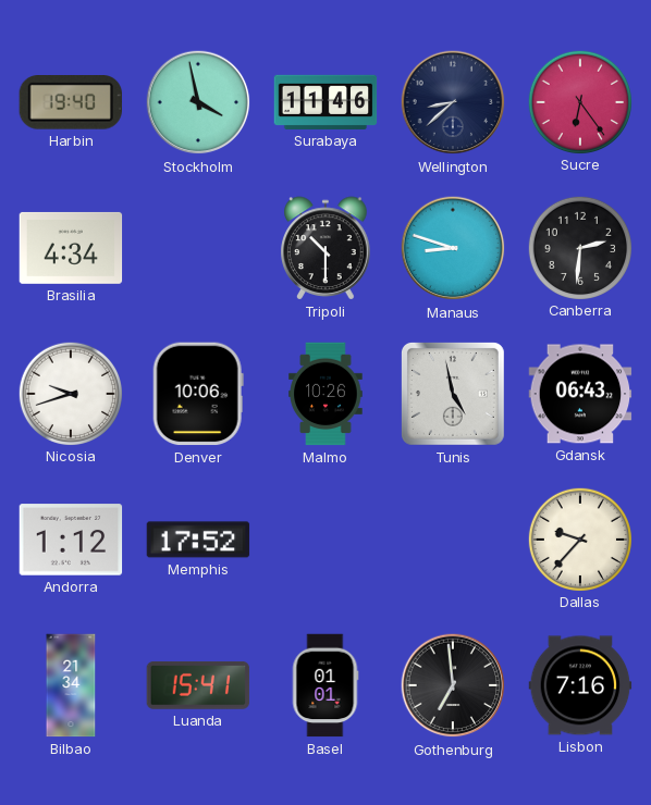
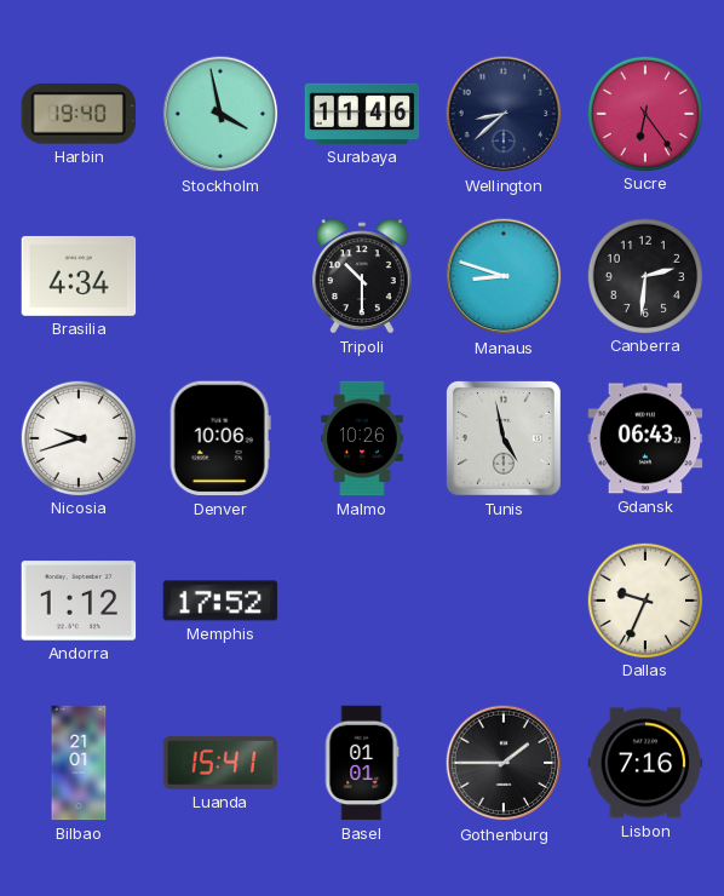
Dallas: 9:37 -> 9:34 (644, 599)
Bilbao: 21:34 -> 21:01 (79, 763)
Gothenburg: 6:59 -> 1:45 (504, 763)
